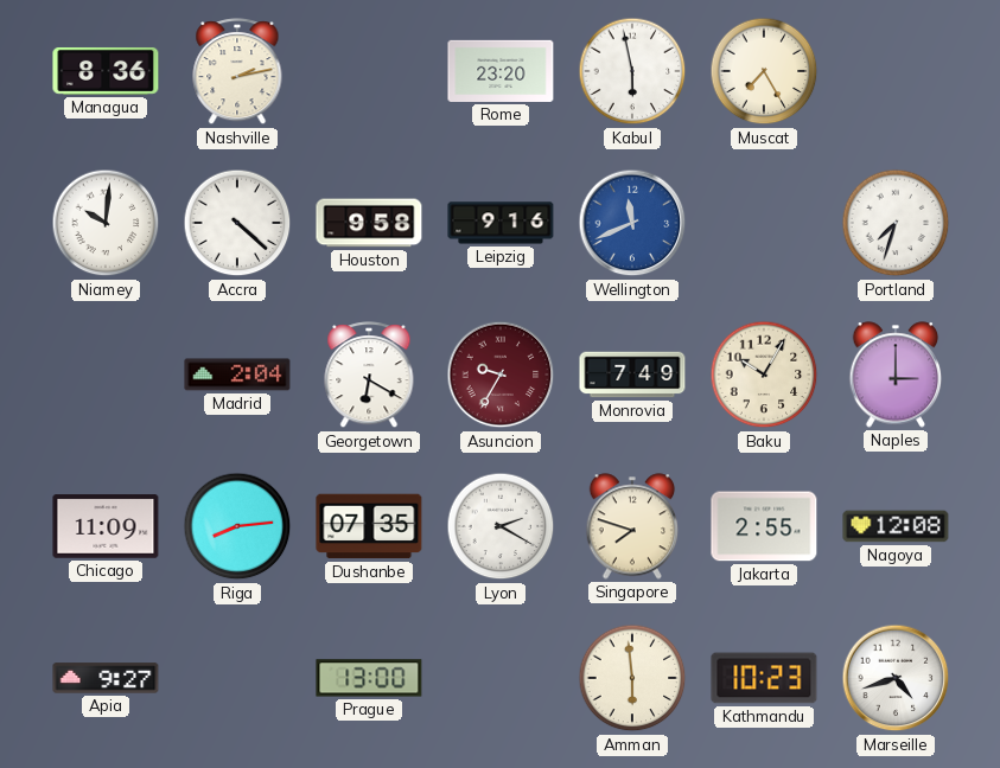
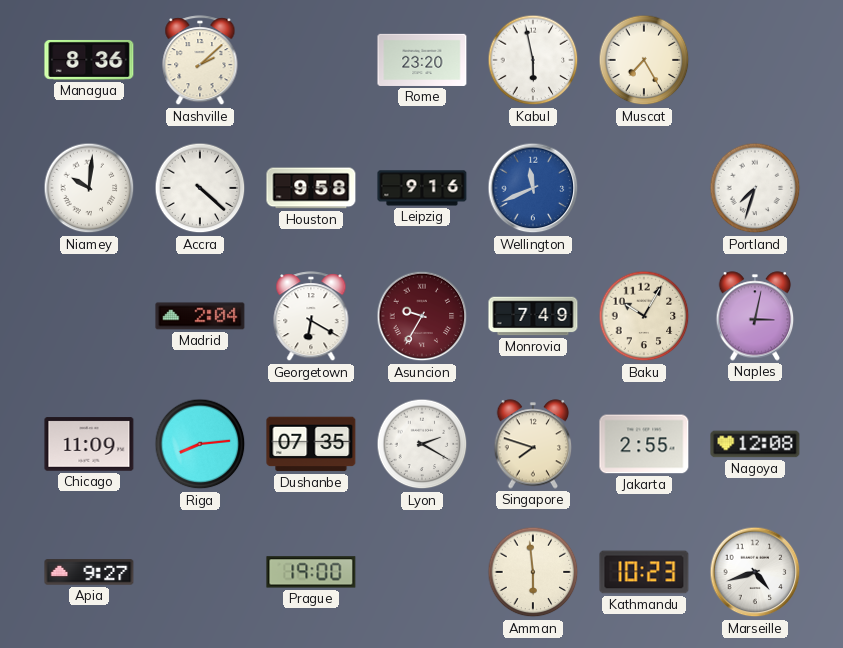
Nashville: 2:13 -> 2:08 (200, 61)
Naples: 3:00 -> 3:02 (755, 316)
Prague: 13:00 -> 19:00 (311, 572)
